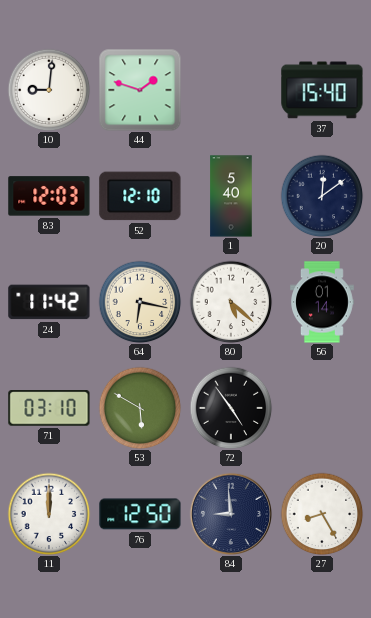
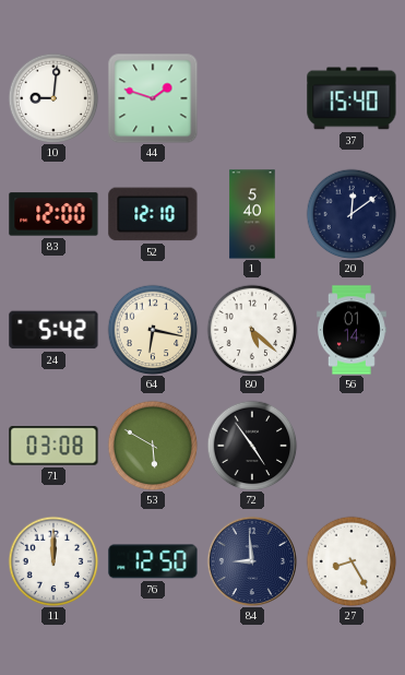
83: 12:03 -> 12:00 (53, 214)
24: 11:42 -> 5:42 (53, 330)
71: 03:10 -> 03:08 (53, 446)
